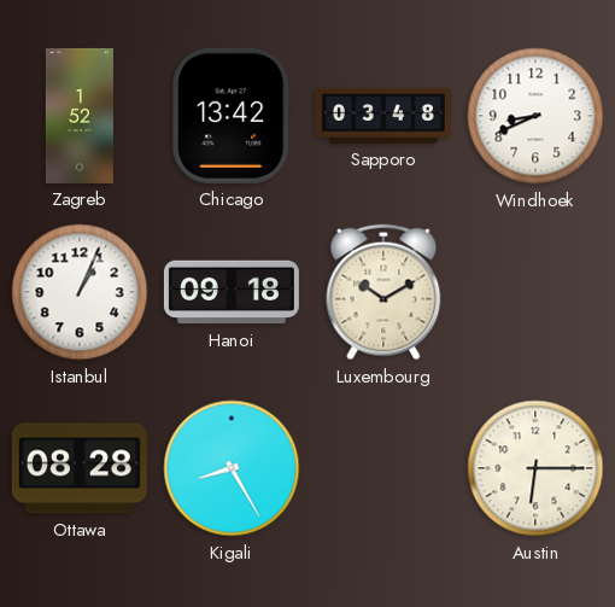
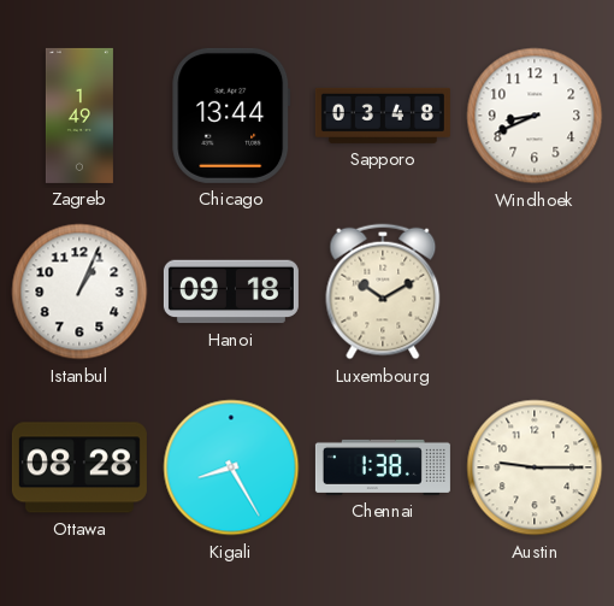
Zagreb: 1:52 -> 1:49 (79, 116)
Chicago: 13:42 -> 13:44 (231, 116)
Chennai: none -> 1:38 (383, 467)
Austin: 6:15 -> 9:15 (535, 467)
